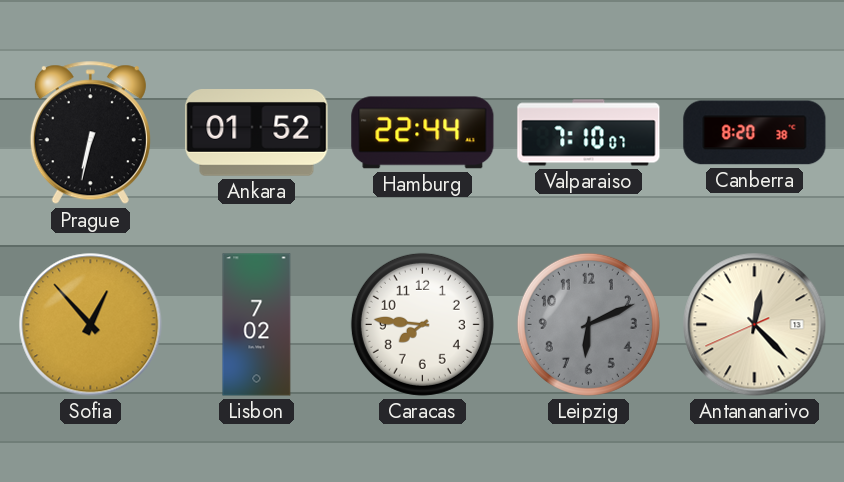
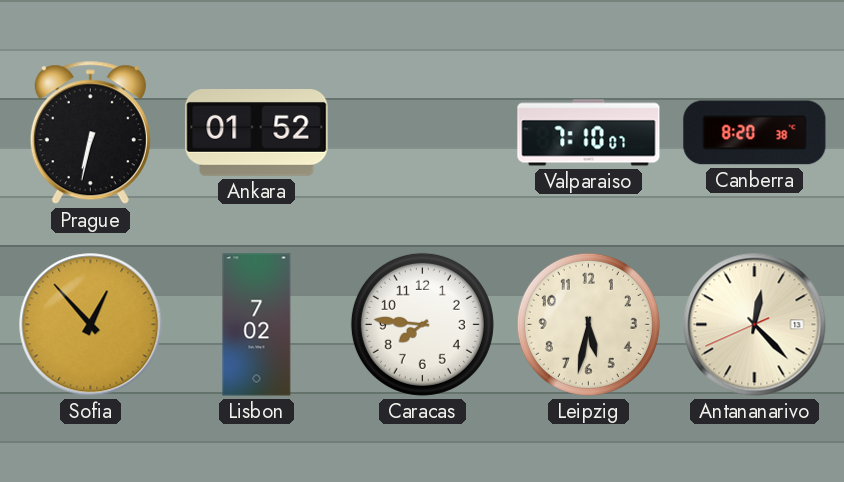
Hamburg: 22:44 -> none (423, 133)
Leipzig: 6:11 -> 5:32 (588, 324)
Leipzig dial: grey -> cream (588, 324)
